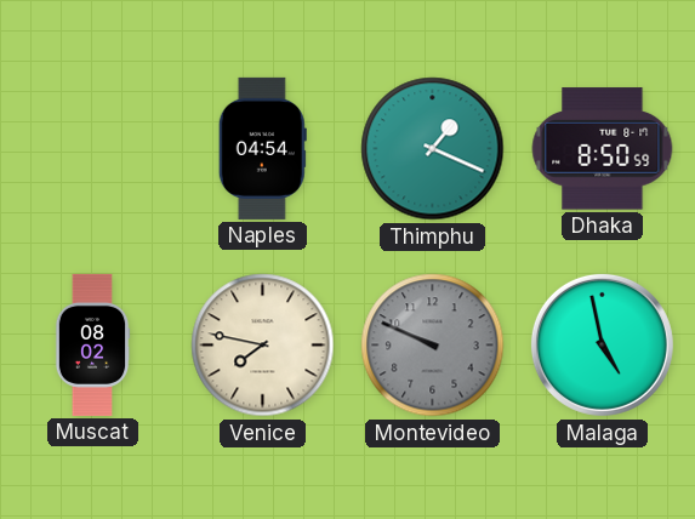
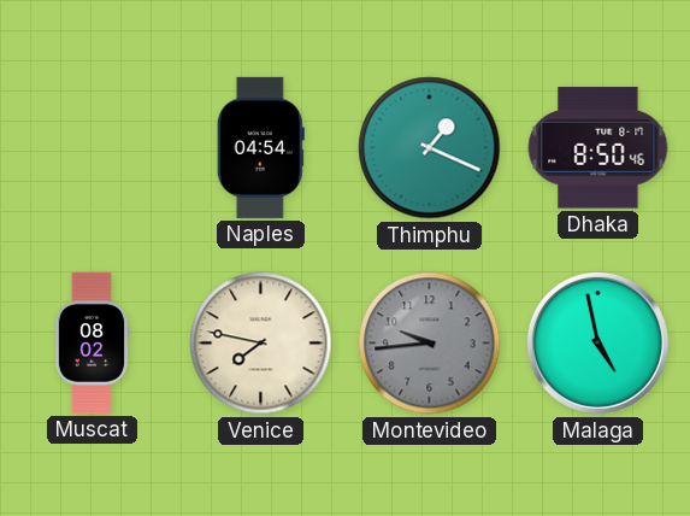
Dhaka: 8:50:59 -> 8:50:46 (598, 148)
Montevideo: 9:49 -> 9:44 (430, 344)
